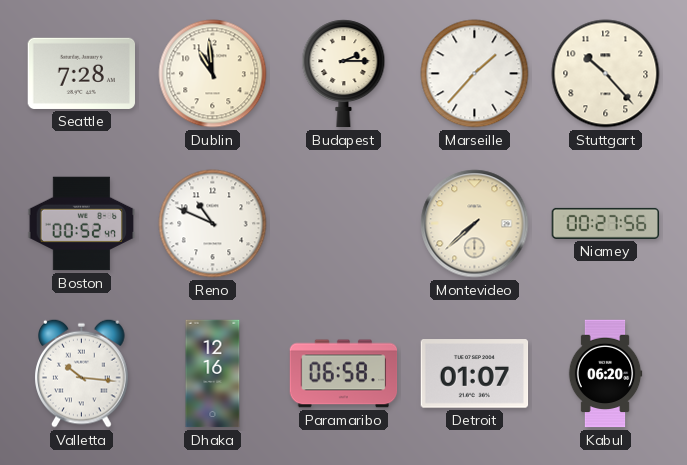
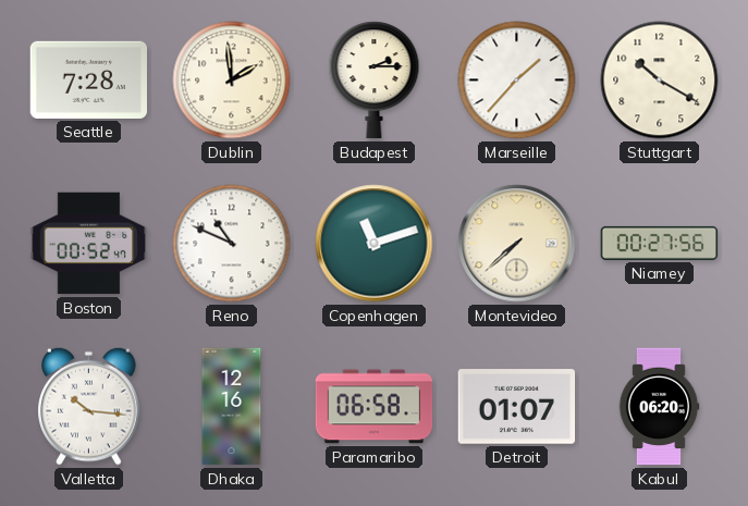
Dublin: 10:59 -> 1:59 (232, 81)
Stuttgart: 10:23 -> 10:20 (660, 81)
Copenhagen: none -> 11:12 (375, 244)
